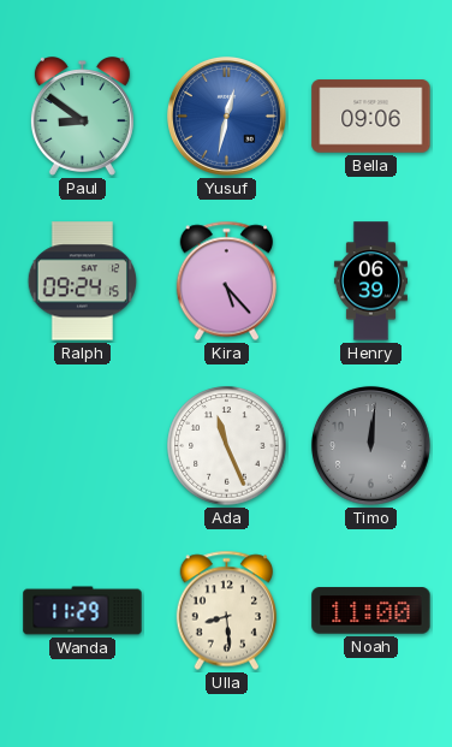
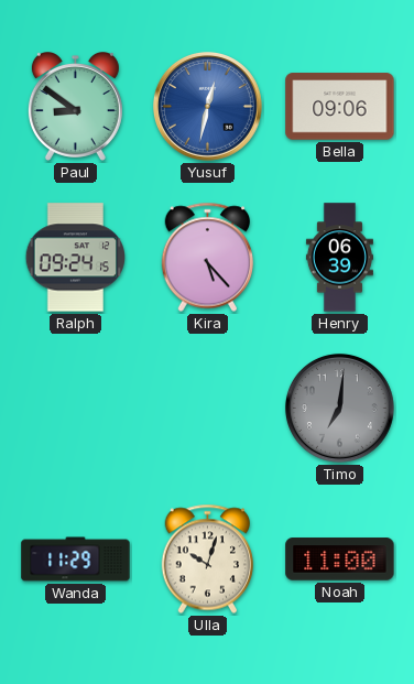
Ada: 11:26 -> none (227, 446)
Timo: 12:01 -> 7:01 (339, 408)
Ulla: 8:29 -> 10:03 (208, 560)
